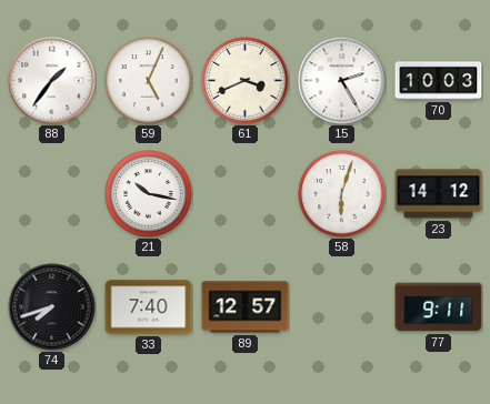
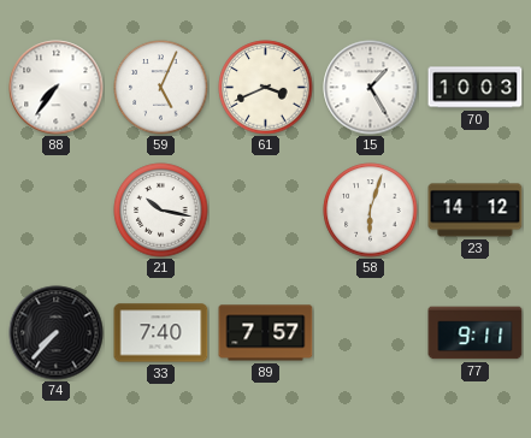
88: 1:36 -> 7:36 (57, 88)
15: 2:25 -> 1:25 (371, 88)
74: 7:42 -> 7:37 (57, 333)
89: 12:57 -> 7:57 (266, 333)
